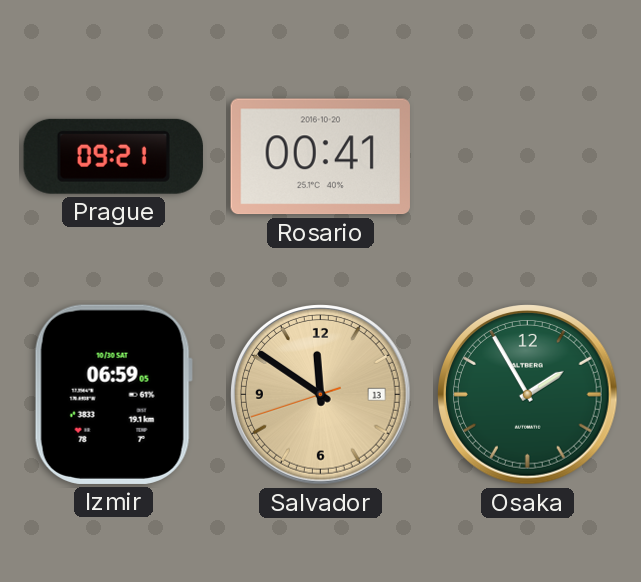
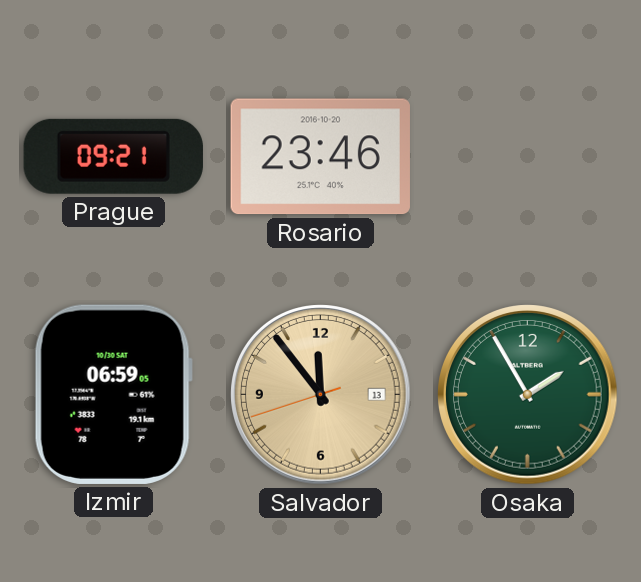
Rosario: 00:41 -> 23:46 (320, 157)
Salvador: 11:50 -> 11:53 (321, 395)
